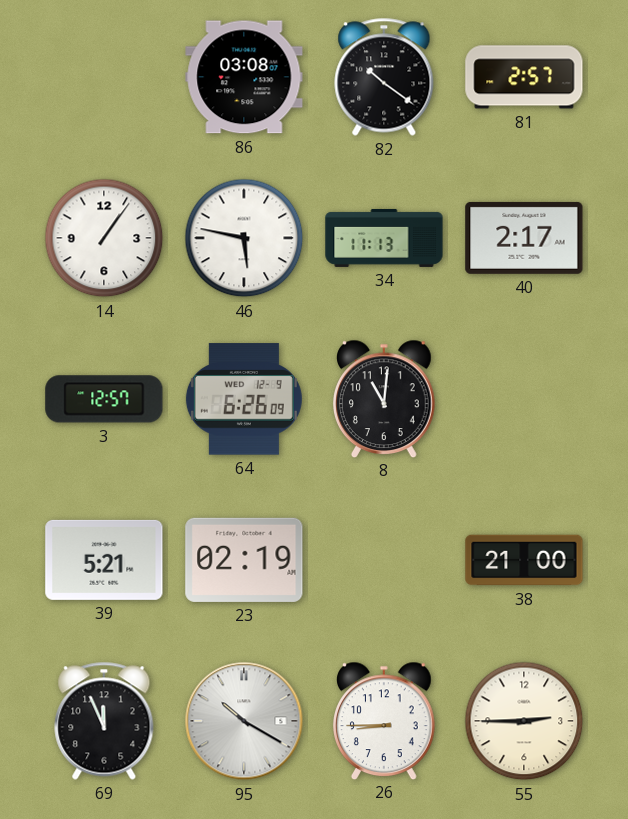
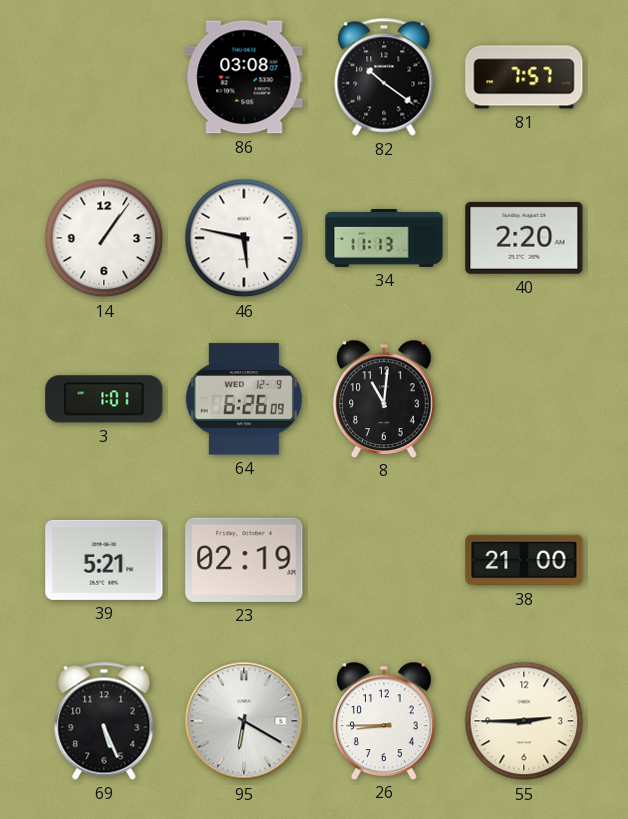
81: 2:57 -> 7:57 (524, 77)
40: 2:17 -> 2:20 (524, 238)
3: 12:57 -> 1:01 (104, 399)
69: 11:56 -> 5:26 (104, 721)
95: 10:20 -> 6:20 (244, 721)
